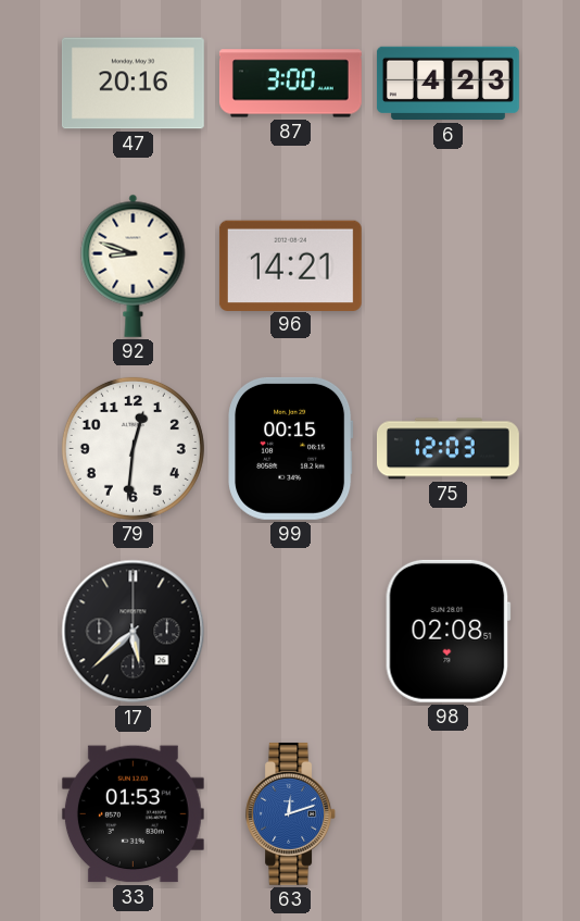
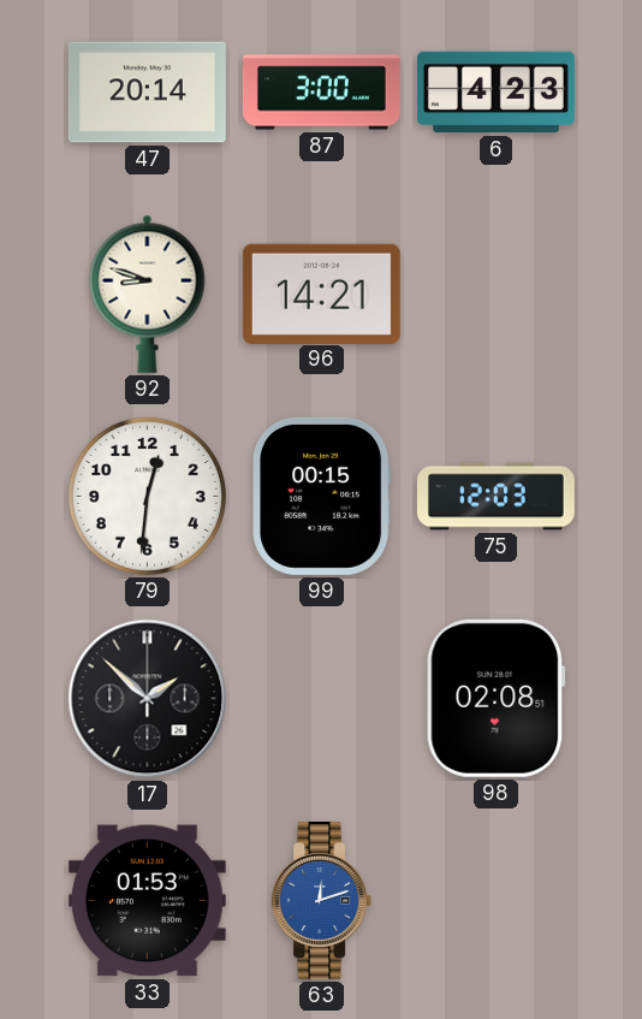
47: 20:16 -> 20:14 (147, 93)
17: 5:38 -> 1:52 (148, 699)
